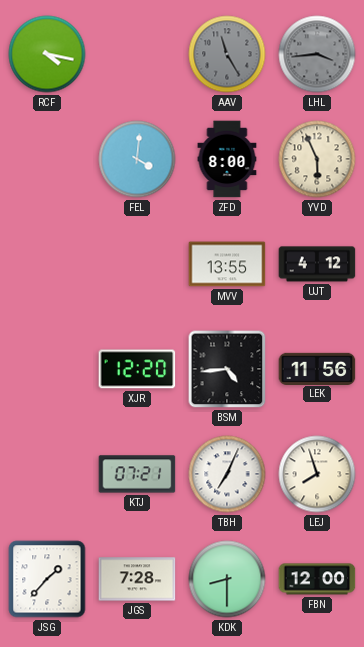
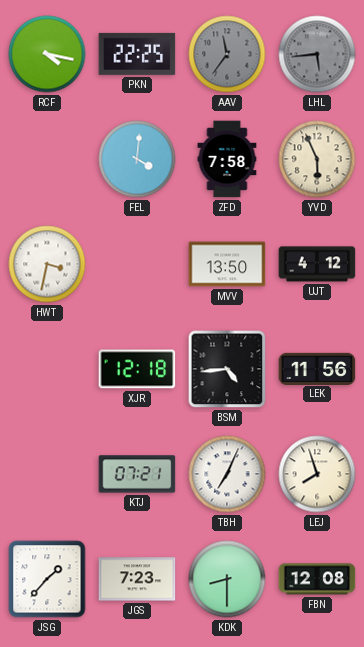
PKN: none -> 22:25 (137, 54)
AAV: 11:25 -> 11:36 (227, 54)
LHL: 3:44 -> 5:44 (317, 54)
ZFD: 8:00 -> 7:58 (227, 159)
HWT: none -> 3:32 (47, 264)
MVV: 13:55 -> 13:50 (227, 264)
XJR: 12:20 -> 12:18 (137, 369)
JGS: 7:28 -> 7:23 (137, 579)
FBN: 12:00 -> 12:08 (317, 579)
